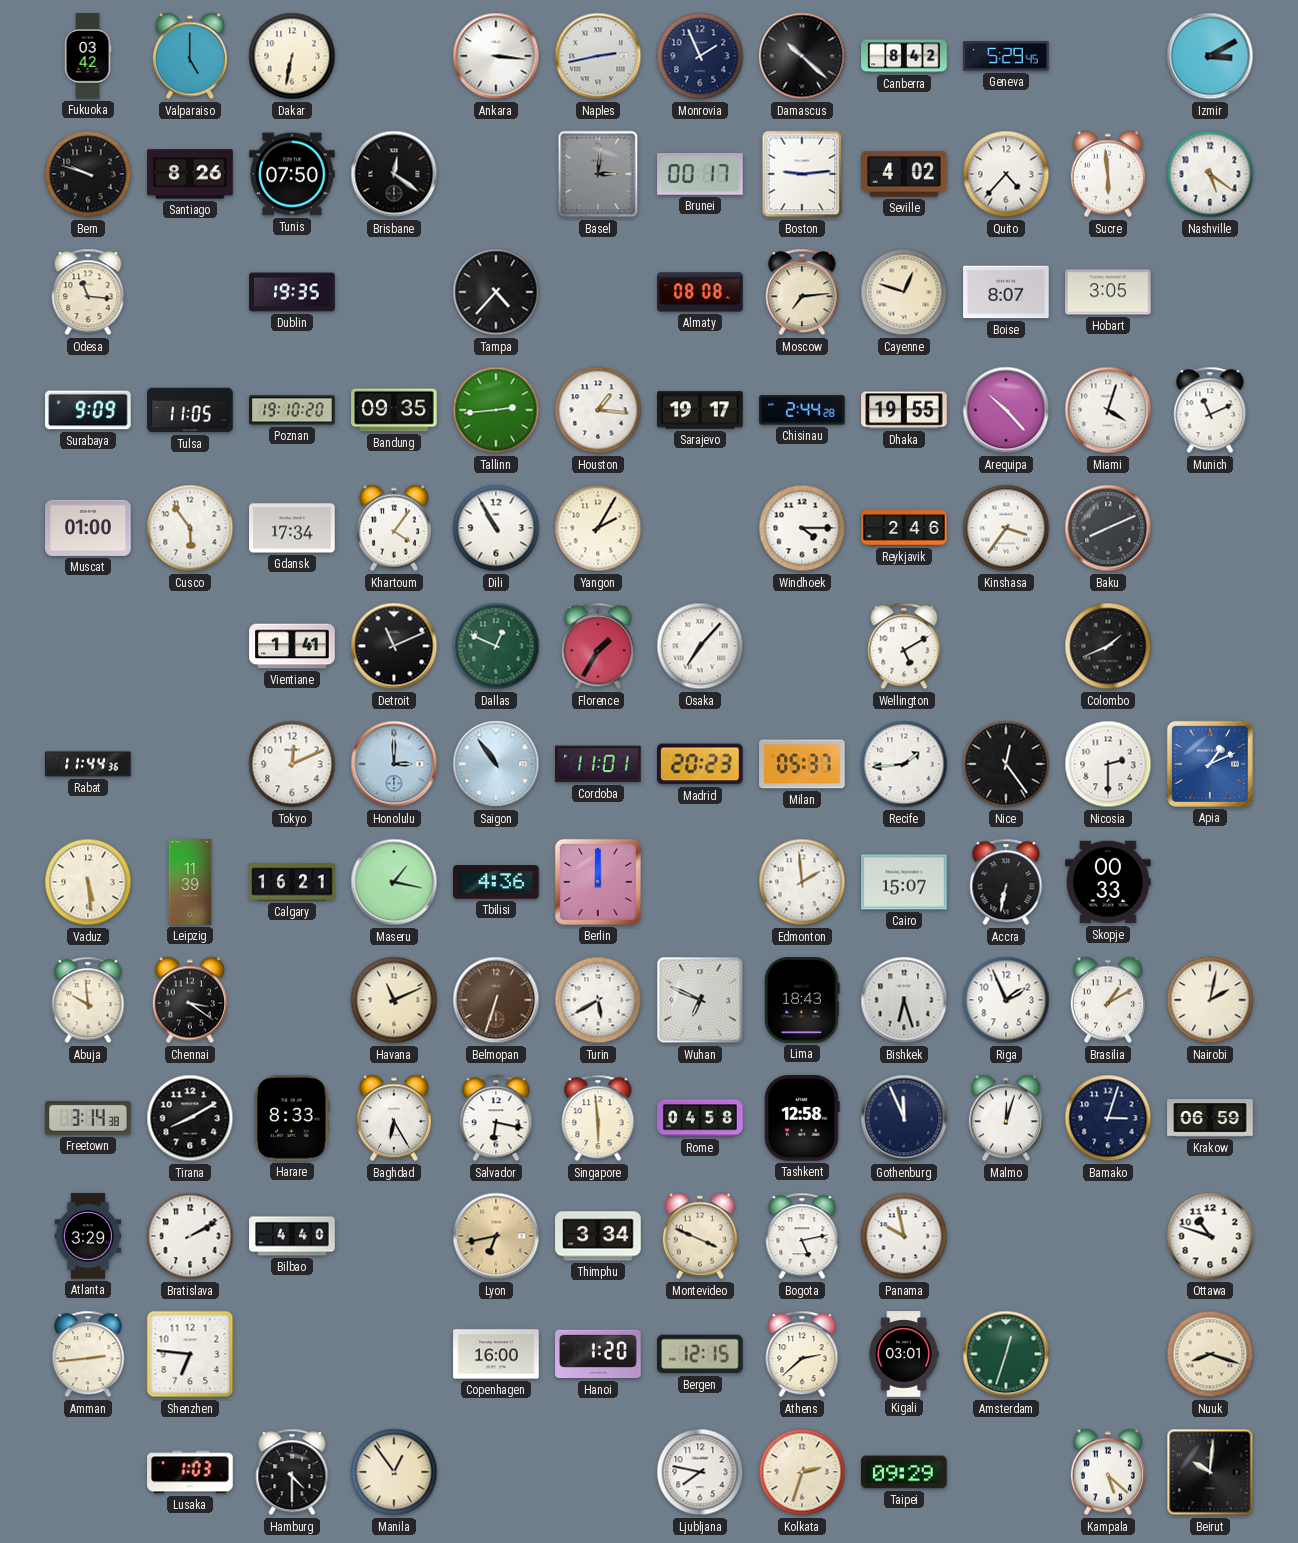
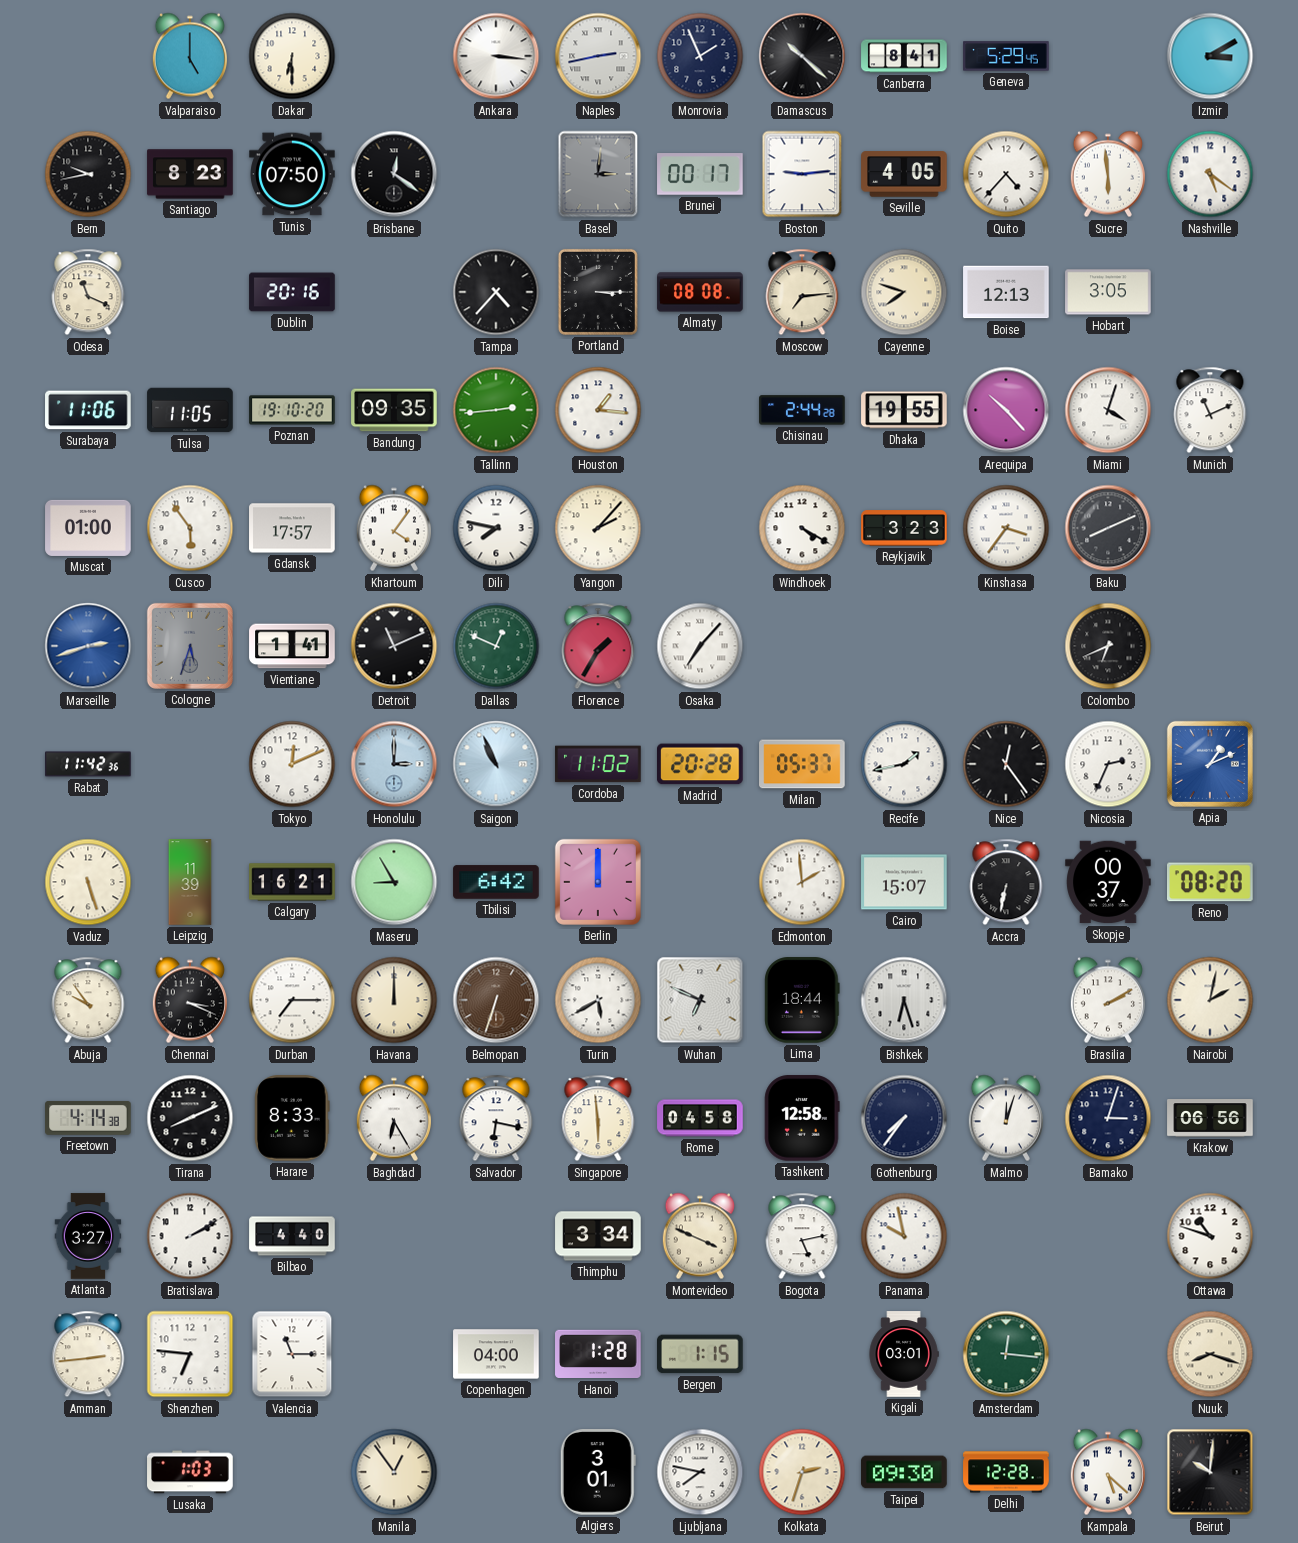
Fukuoka: 03:42 -> none (88, 56)
Dakar: 6:32 -> 6:30 (292, 56)
Canberra: 8:42 -> 8:41 (904, 56)
Bern: 9:48 -> 9:43 (88, 174)
Santiago: 8:26 -> 8:23 (190, 174)
Seville: 4:02 -> 4:05 (904, 174)
Odesa: 11:16 -> 11:19 (88, 292)
Dublin: 19:35 -> 20:16 (292, 292)
Portland: none -> 3:15 (598, 292)
Cayenne: 12:48 -> 7:48 (904, 292)
Boise: 8:07 -> 12:13 (1006, 292)
Surabaya: 9:09 -> 11:06 (88, 410)
Sarajevo: 19:17 -> none (700, 410)
Gdansk: 17:34 -> 17:57 (292, 528)
Dili: 10:55 -> 7:47 (496, 528)
Yangon: 2:05 -> 2:07 (598, 528)
Windhoek: 4:15 -> 4:20 (802, 528)
Reykjavik: 2:46 -> 3:23 (904, 528)
Marseille: none -> 2:42 (88, 646)
Cologne: none -> 5:33 (190, 646)
Wellington: 5:10 -> none (904, 646)
Colombo: 1:41 -> 6:41 (1108, 646)
Rabat: 11:44 -> 11:42 (88, 764)
Saigon: 10:54 -> 10:56 (496, 764)
Cordoba: 11:01 -> 11:02 (598, 764)
Madrid: 20:23 -> 20:28 (701, 764)
Recife: 1:44 -> 1:43 (904, 764)
Nicosia: 2:30 -> 2:34 (1108, 764)
Vaduz: 5:29 -> 5:27 (88, 882)
Maseru: 1:17 -> 8:55 (394, 882)
Tbilisi: 4:36 -> 6:42 (496, 882)
Skopje: 00:33 -> 00:37 (1108, 882)
Reno: none -> 08:20 (1211, 882)
Abuja: 9:59 -> 9:54 (88, 1000)
Chennai: 3:21 -> 3:19 (190, 1000)
Durban: none -> 7:15 (292, 1000)
Havana: 11:11 -> 12:00 (394, 1000)
Lima: 18:43 -> 18:44 (802, 1000)
Riga: 1:56 -> none (1006, 1000)
Brasilia: 1:10 -> 2:10 (1108, 1000)
Freetown: 3:14 -> 4:14 (88, 1118)
Tirana: 8:10 -> 8:11 (190, 1118)
Gothenburg: 11:56 -> 7:36 (904, 1118)
Krakow: 06:59 -> 06:56 (1210, 1118)
Atlanta: 3:29 -> 3:27 (88, 1236)
Lyon: 6:43 -> none (496, 1236)
Valencia: none -> 11:15 (292, 1354)
Copenhagen: 16:00 -> 04:00 (496, 1354)
Hanoi: 1:20 -> 1:28 (598, 1354)
Bergen: 12:15 -> 1:15 (701, 1354)
Athens: 2:38 -> none (802, 1354)
Amsterdam: 12:33 -> 12:16 (1006, 1354)
Hamburg: 4:30 -> none (292, 1472)
Algiers: none -> 3:01 (598, 1472)
Taipei: 09:29 -> 09:30 (904, 1472)
Delhi: none -> 12:28 (1006, 1472)
